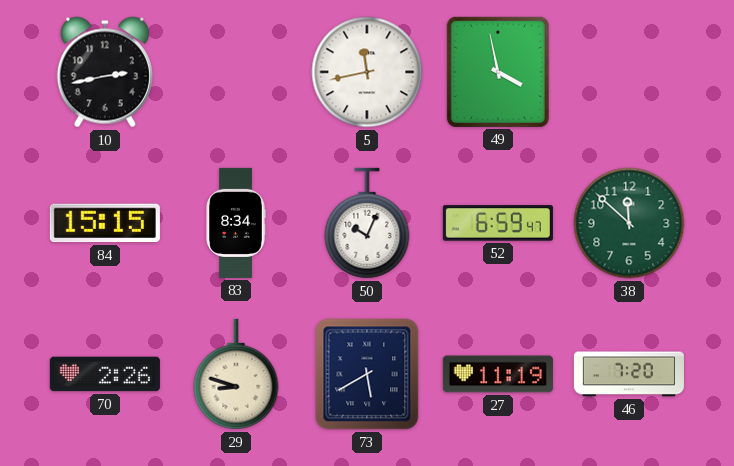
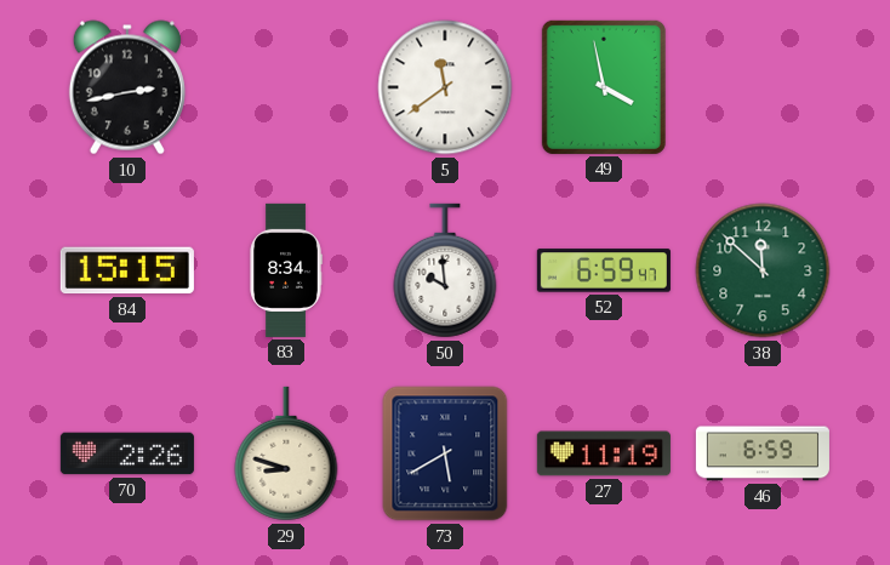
5: 11:43 -> 11:39 (445, 87)
50: 10:04 -> 9:59 (445, 270)
46: 7:20 -> 6:59 (763, 453)
